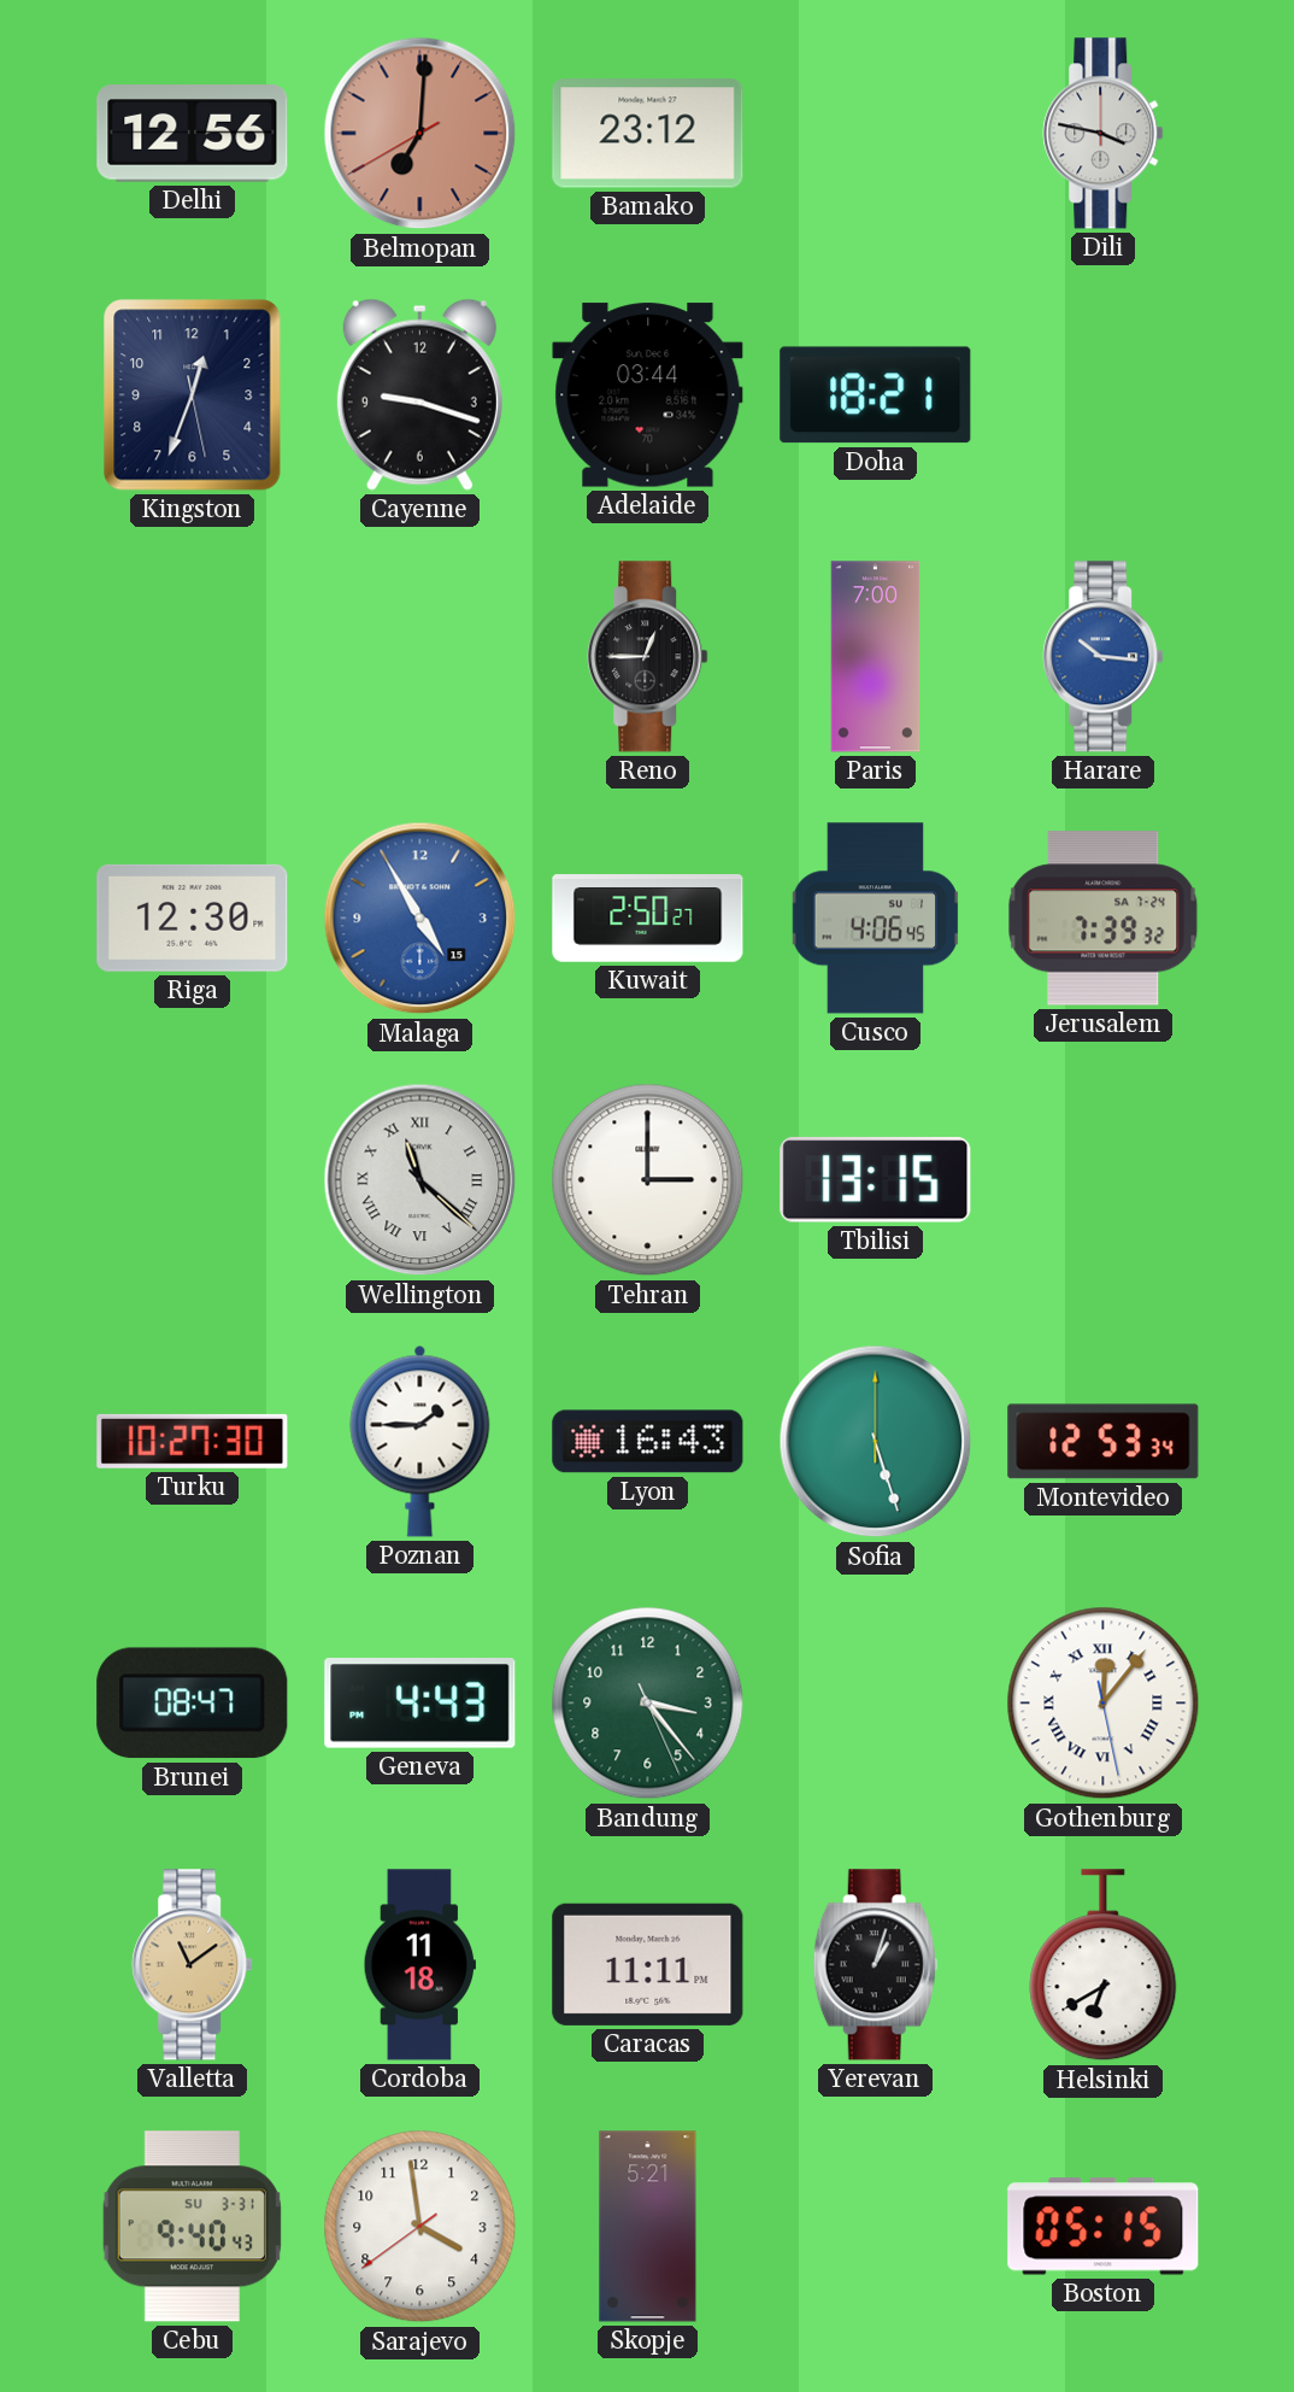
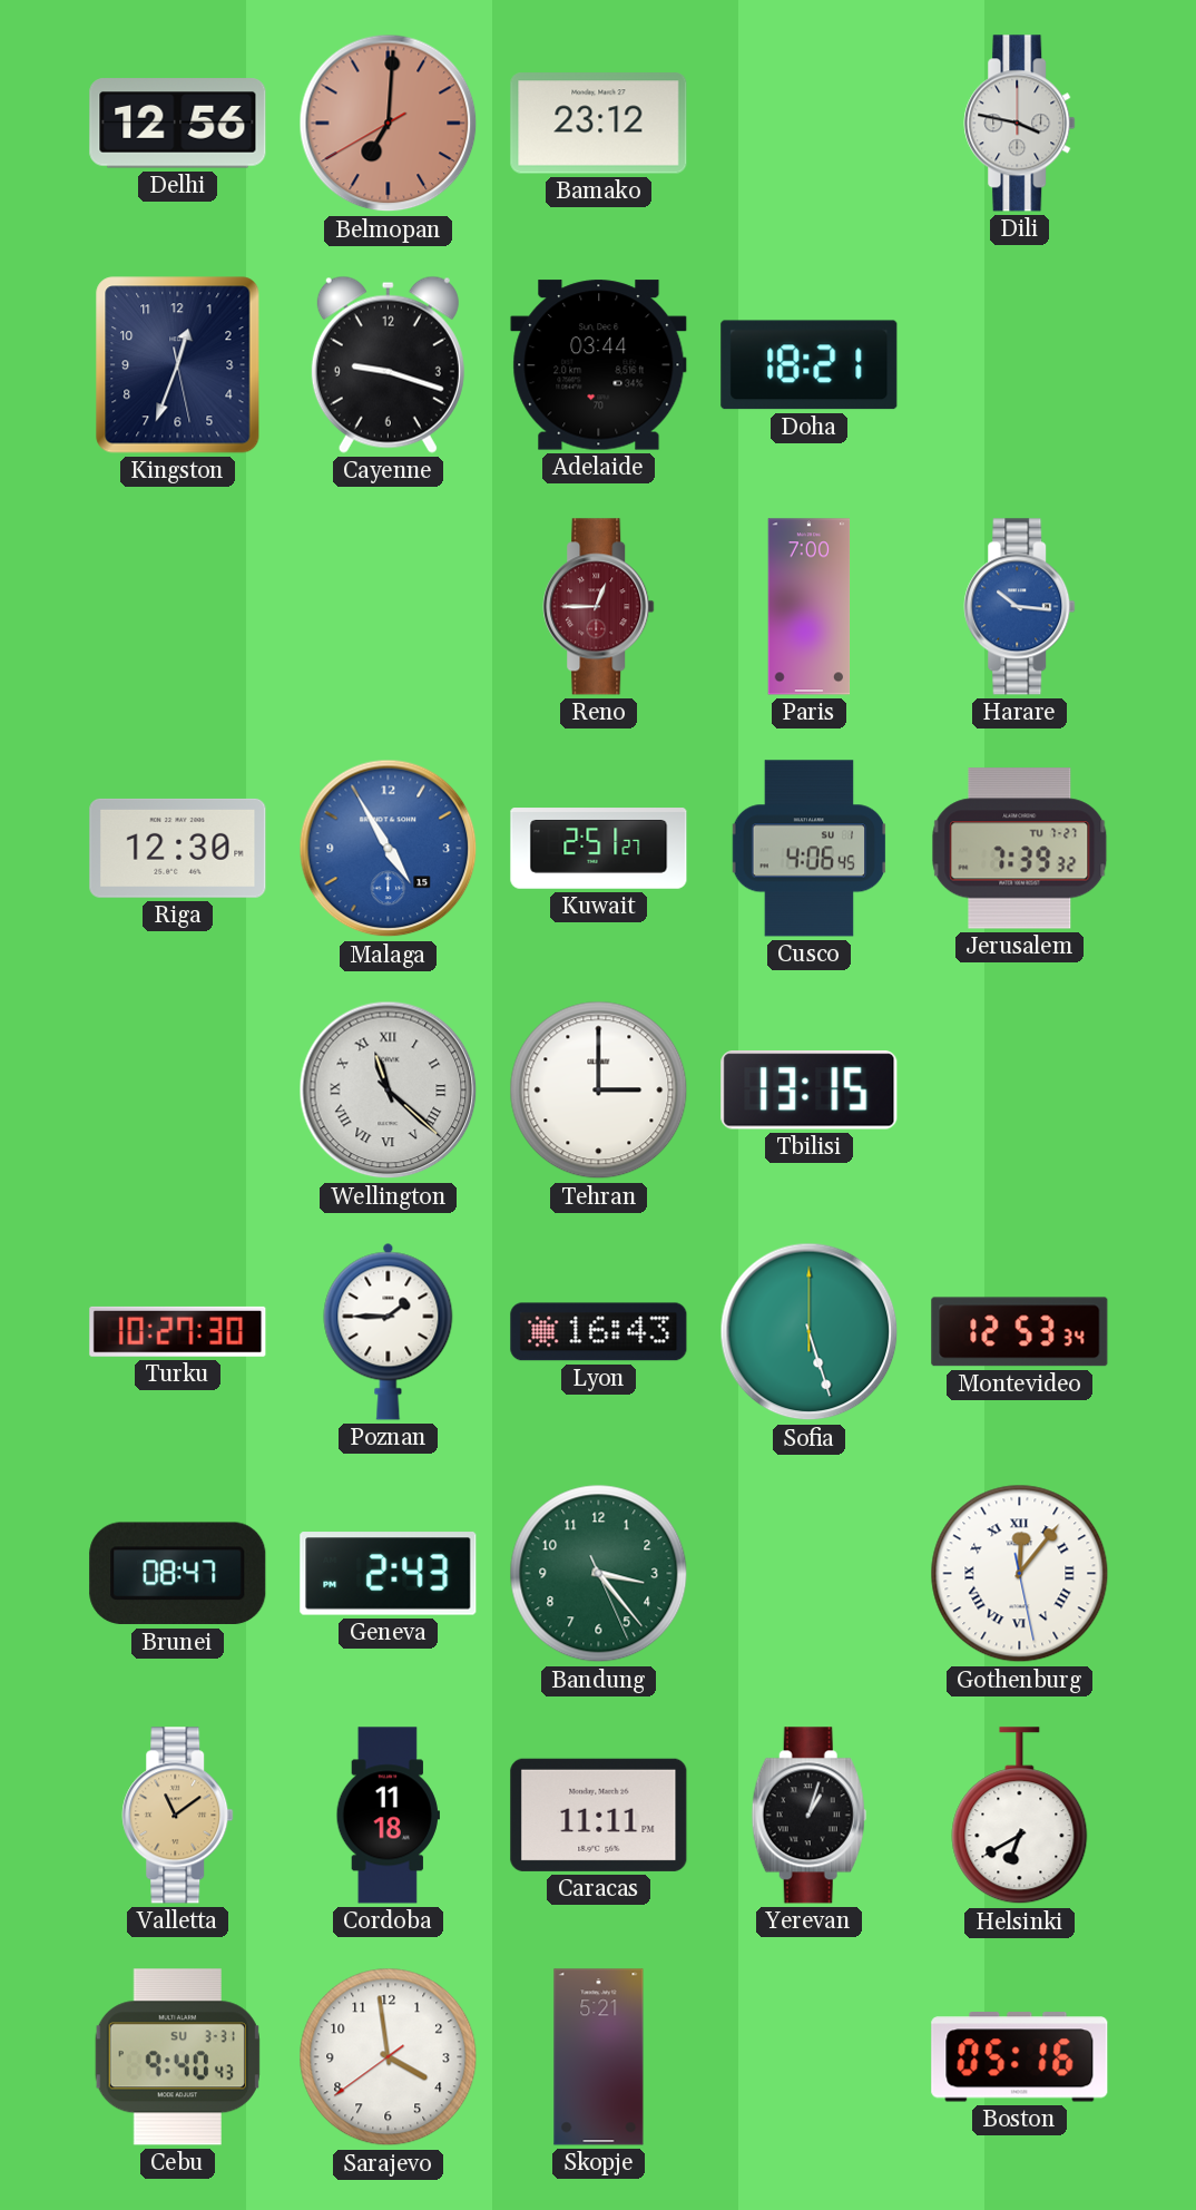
Reno dial: black -> burgundy (599, 607)
Kuwait: 2:50 -> 2:51 (599, 849)
Jerusalem date: SA 7-24 -> TU 7-27 (1020, 849)
Geneva: 4:43 -> 2:43 (389, 1574)
Boston: 05:15 -> 05:16 (1020, 2057)
